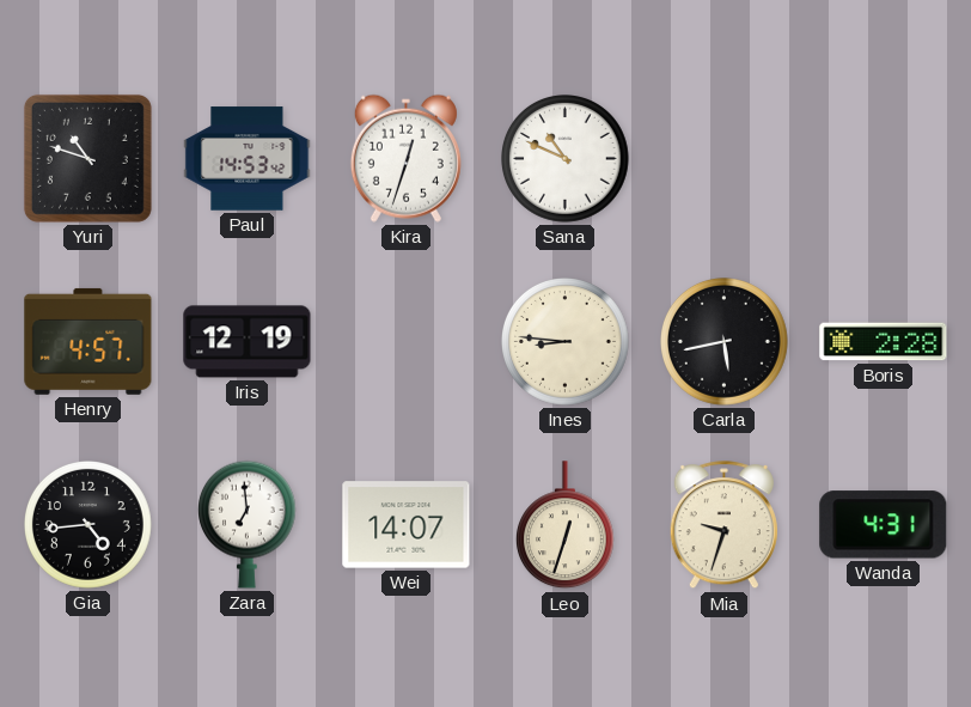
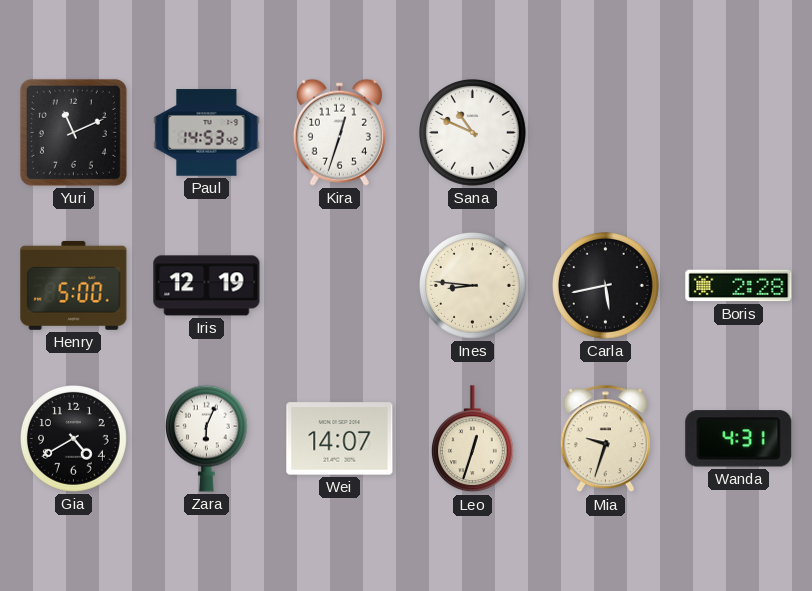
Yuri: 10:48 -> 11:11 (73, 132)
Henry: 4:57 -> 5:00 (74, 285)
Gia: 4:44 -> 4:40 (74, 439)
Zara: 6:59 -> 6:04 (206, 438)
